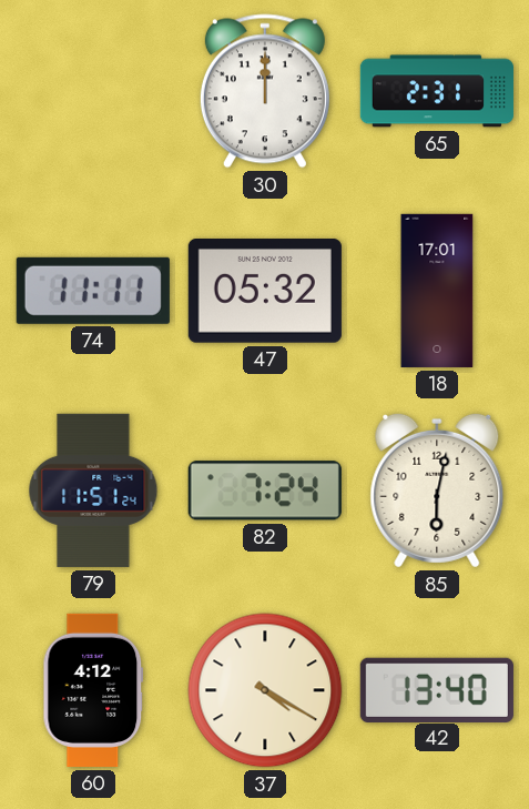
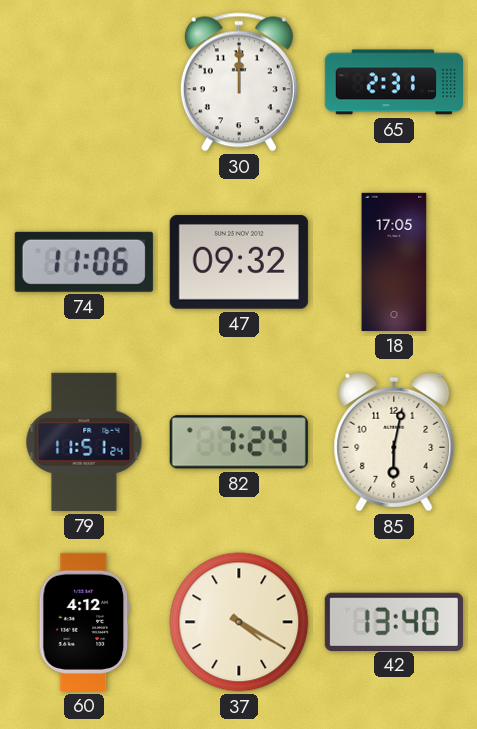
74: 11:11 -> 11:06 (84, 262)
47: 05:32 -> 09:32 (239, 263)
18: 17:01 -> 17:05 (394, 262)
